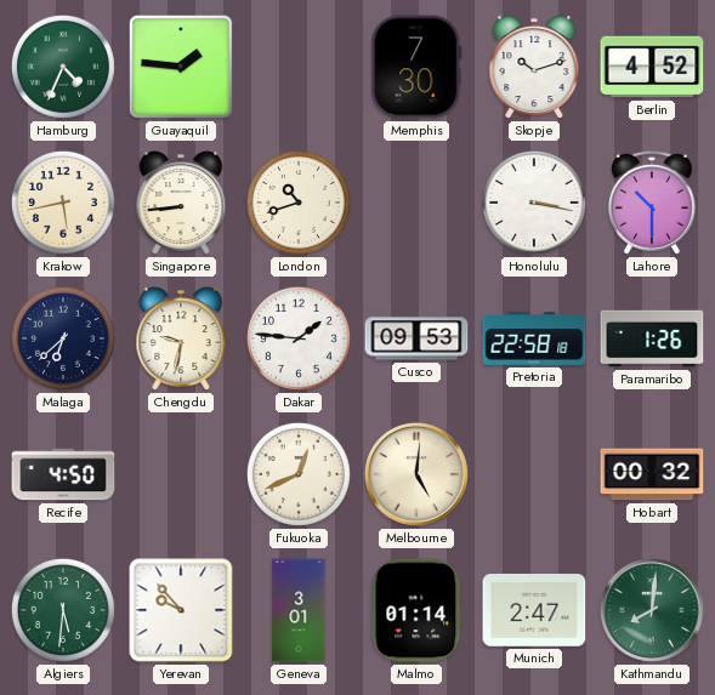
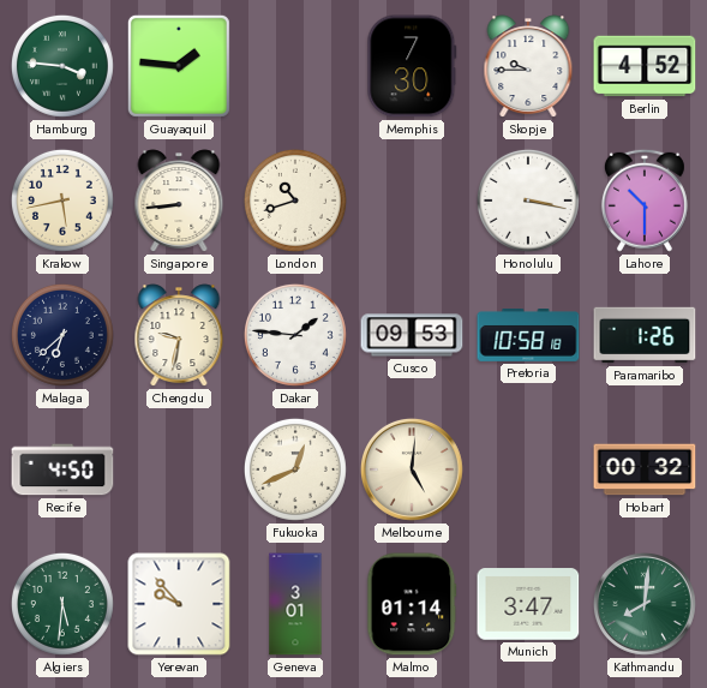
Hamburg: 4:34 -> 3:46 (62, 66)
Skopje: 10:12 -> 9:45 (528, 66)
Pretoria: 22:58 -> 10:58 (528, 336)
Munich: 2:47 -> 3:47 (528, 604)
